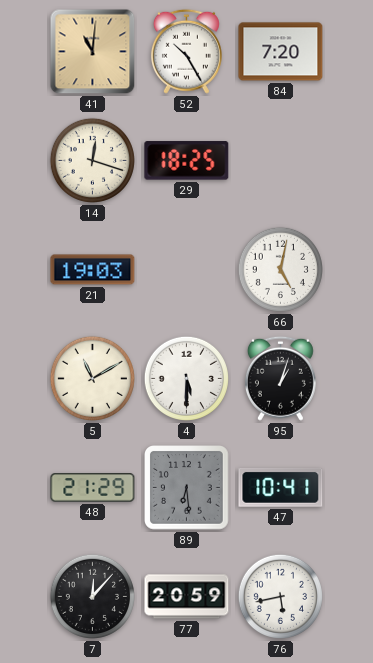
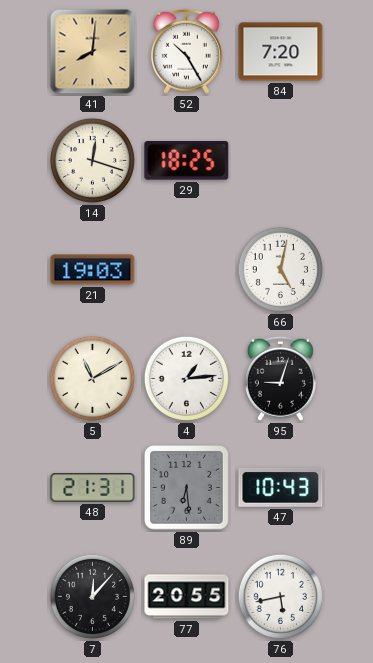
41: 11:01 -> 8:01 (93, 52)
4: 5:30 -> 1:14 (186, 378)
95: 1:03 -> 9:03 (280, 378)
48: 21:29 -> 21:31 (93, 488)
47: 10:41 -> 10:43 (281, 487)
77: 20:59 -> 20:55 (187, 597)
